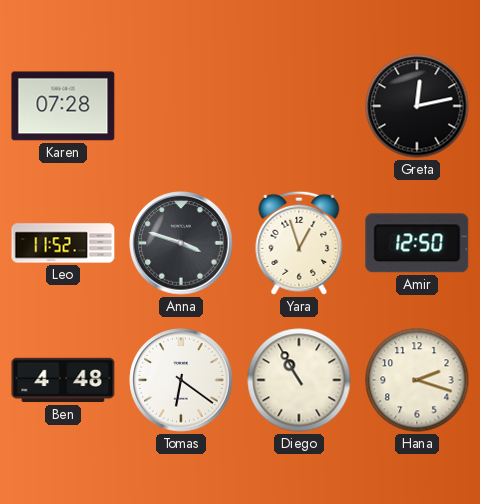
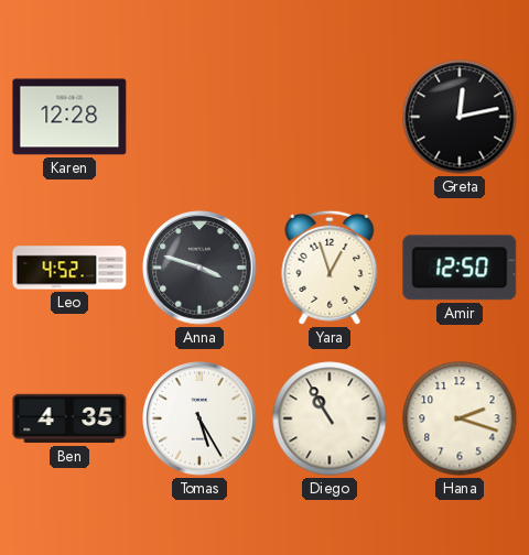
Karen: 07:28 -> 12:28 (69, 117)
Leo: 11:52 -> 4:52 (69, 268)
Ben: 4:48 -> 4:35 (69, 418)
Tomas: 6:21 -> 5:25 (199, 418)
